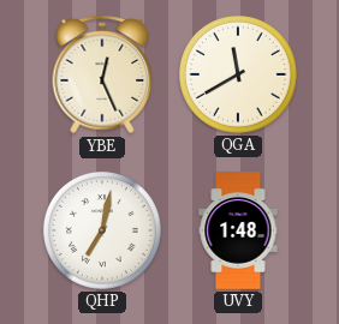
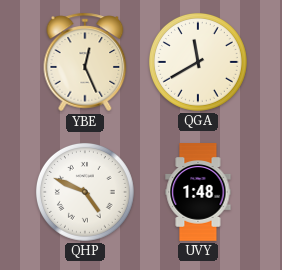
QHP: 7:02 -> 4:49 (85, 192)
